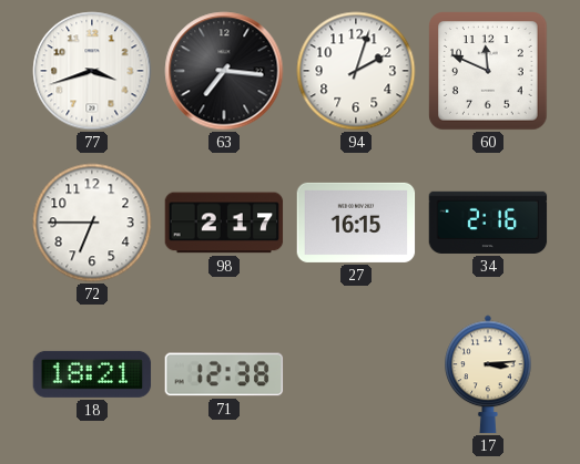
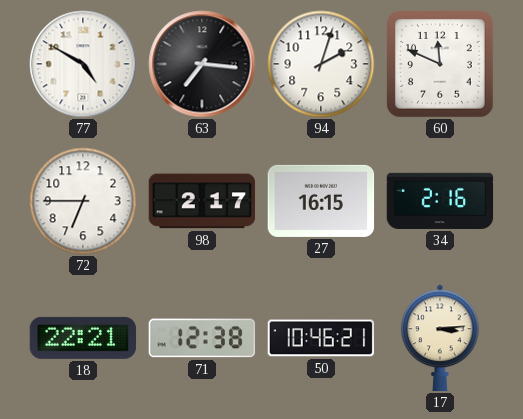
77: 3:42 -> 4:50 (83, 64)
18: 18:21 -> 22:21 (83, 338)
50: none -> 10:46 (321, 338)
